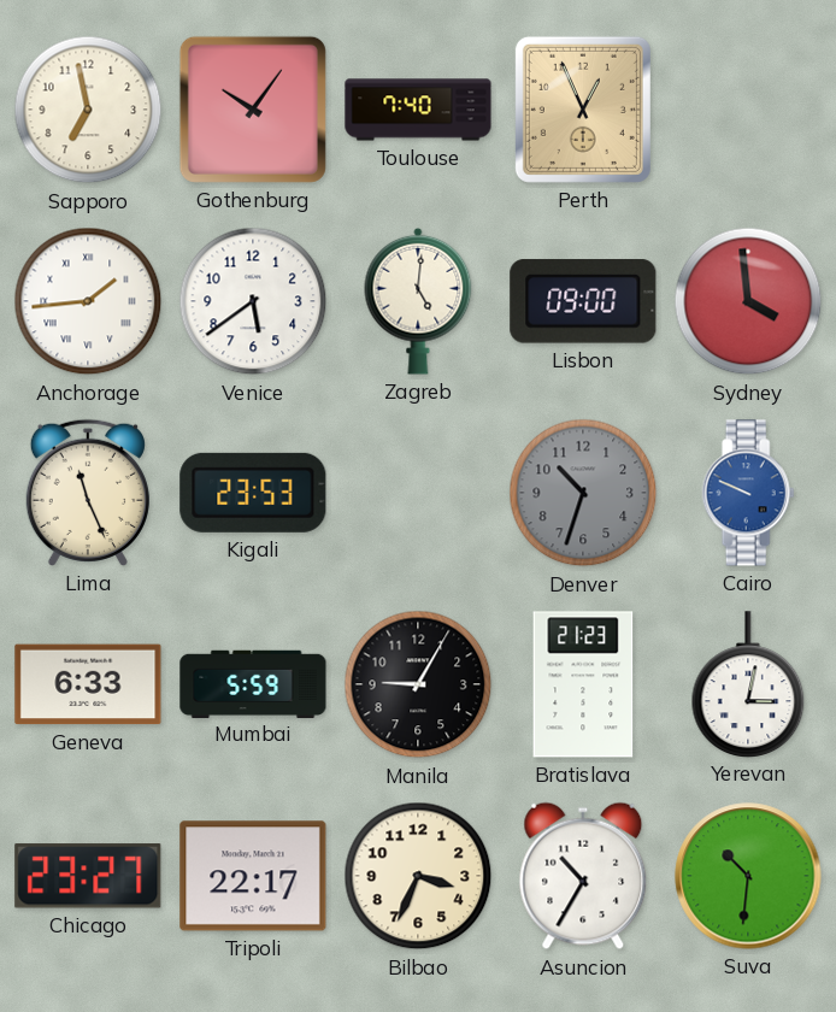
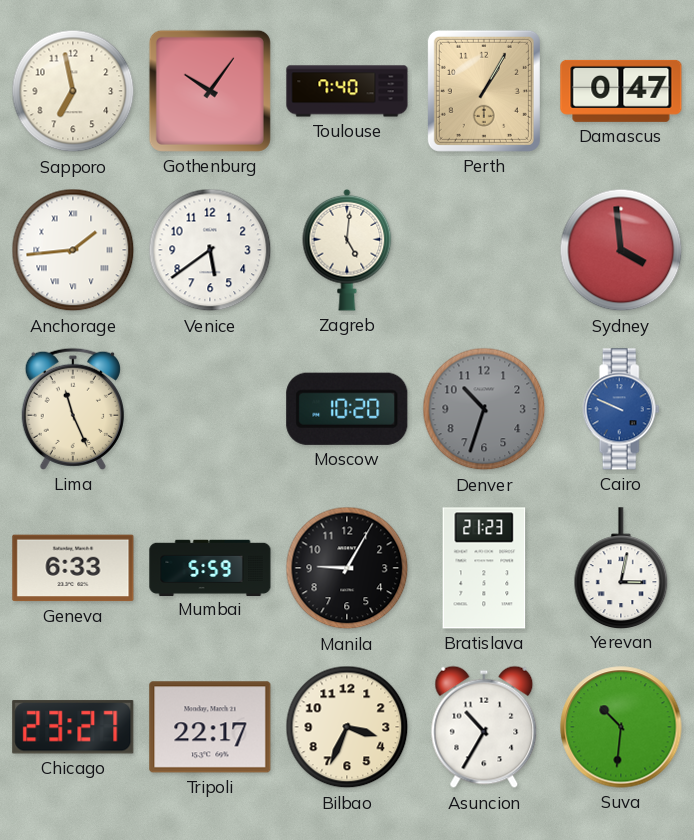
Perth: 12:56 -> 1:05 (484, 91)
Damascus: none -> 0:47 (621, 91)
Lisbon: 09:00 -> none (583, 301)
Kigali: 23:53 -> none (253, 493)
Moscow: none -> 10:20 (347, 409)
